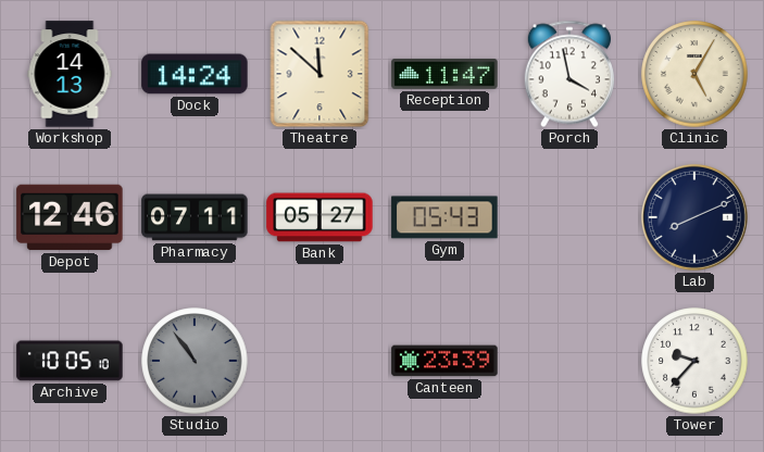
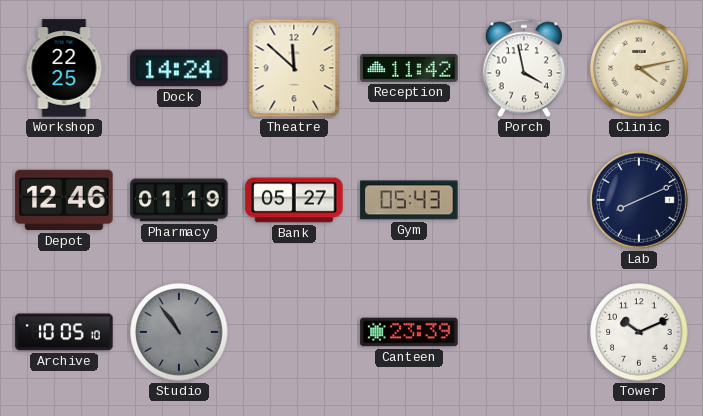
Workshop: 14:13 -> 22:25 (64, 68)
Reception: 11:47 -> 11:42 (409, 68)
Clinic: 5:05 -> 4:13 (639, 68)
Pharmacy: 07:11 -> 01:19 (179, 200)
Tower: 9:37 -> 10:11 (639, 332)
